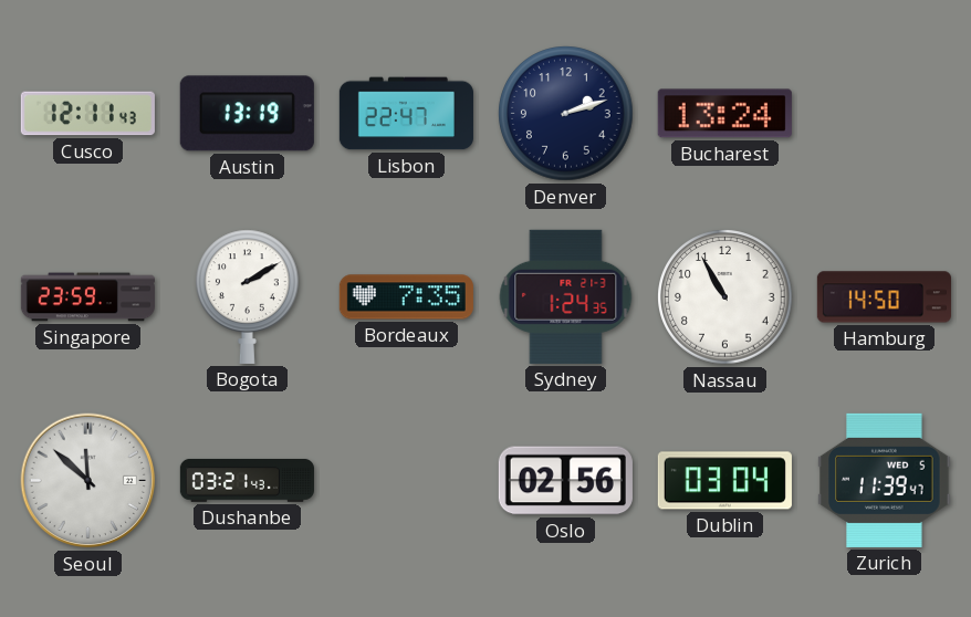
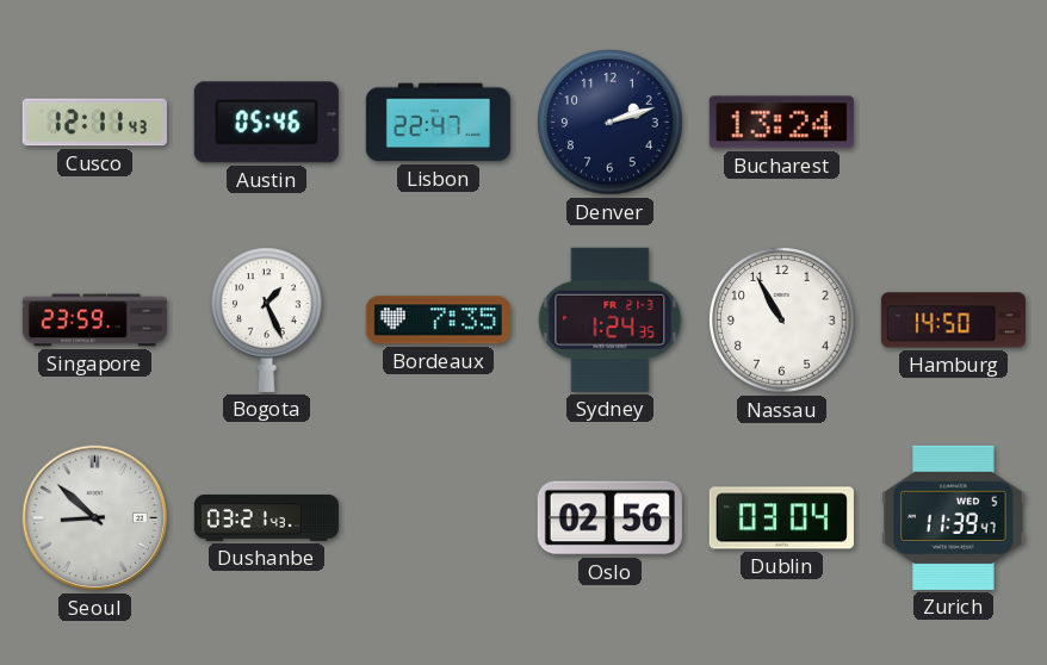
Austin: 13:19 -> 05:46 (266, 123)
Bogota: 2:10 -> 1:26 (267, 319)
Seoul: 11:52 -> 8:52 (95, 518)
